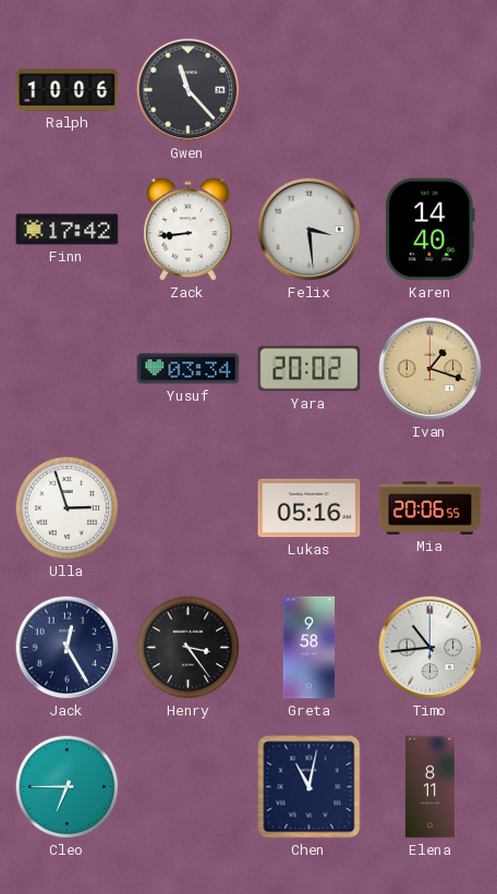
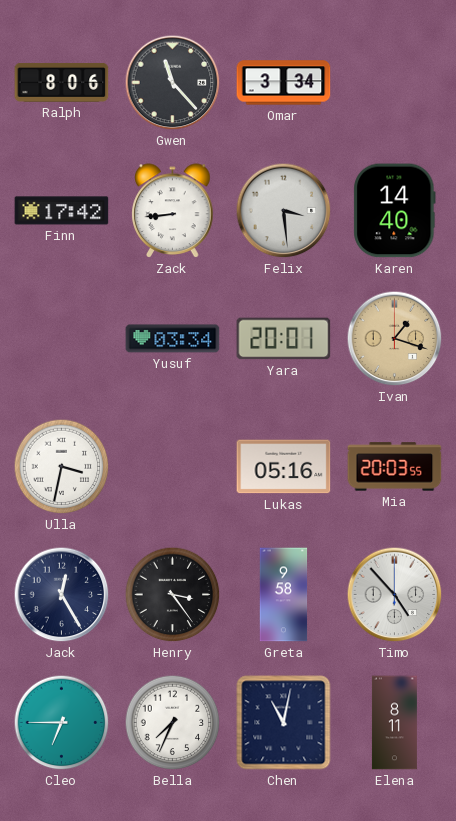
Ralph: 10:06 -> 8:06 (62, 83)
Omar: none -> 3:34 (284, 83)
Yara: 20:02 -> 20:01 (284, 339)
Ulla: 2:57 -> 3:32 (62, 467)
Mia: 20:06 -> 20:03 (395, 467)
Timo: 10:44 -> 4:53 (395, 595)
Bella: none -> 7:34 (173, 723)
